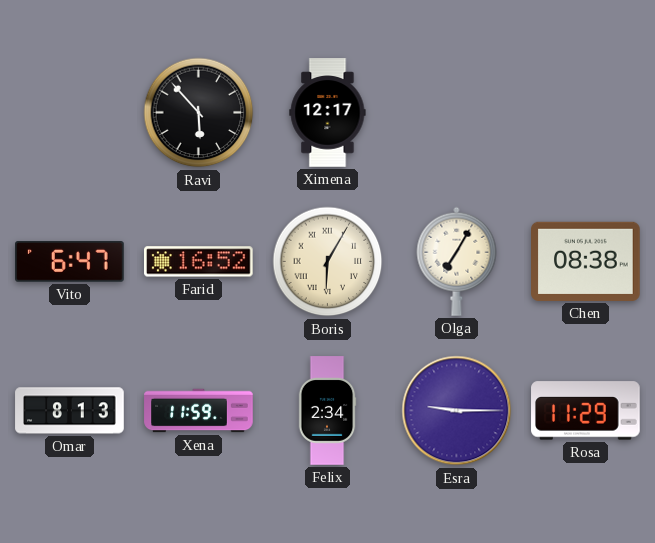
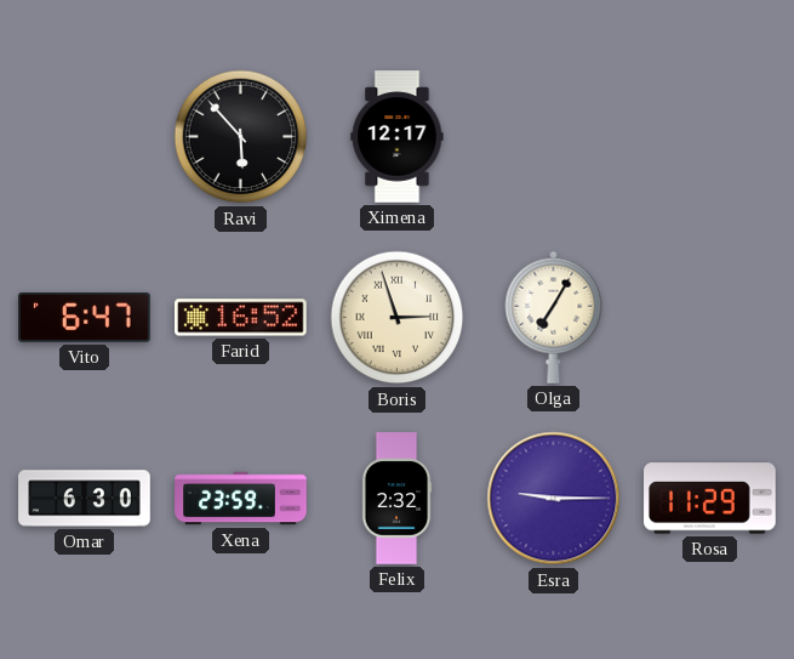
Boris: 6:05 -> 2:57 (398, 318)
Chen: 08:38 -> none (586, 261)
Omar: 8:13 -> 6:30 (85, 499)
Xena: 11:59 -> 23:59 (241, 499)
Felix: 2:34 -> 2:32 (396, 499)
